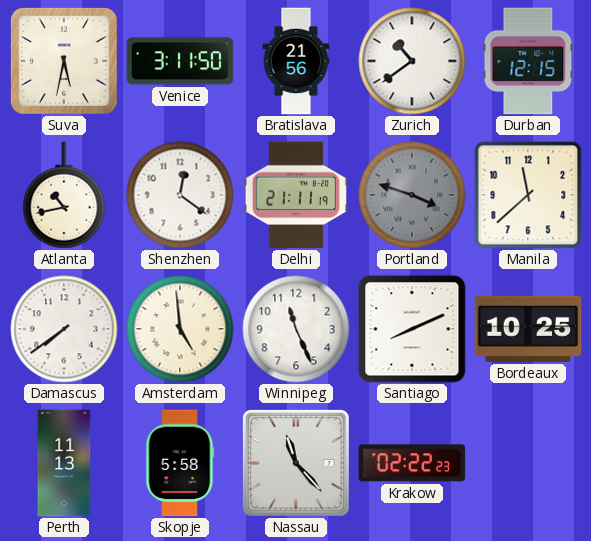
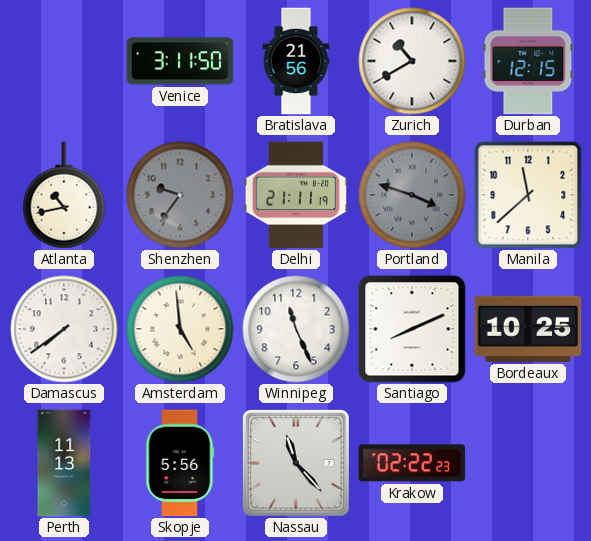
Suva: 5:32 -> none (64, 61)
Zurich: 10:39 -> 10:40 (412, 61)
Shenzhen: 12:21 -> 9:36 (180, 195)
Shenzhen dial: white -> grey (180, 195)
Skopje: 5:58 -> 5:56 (180, 463)
